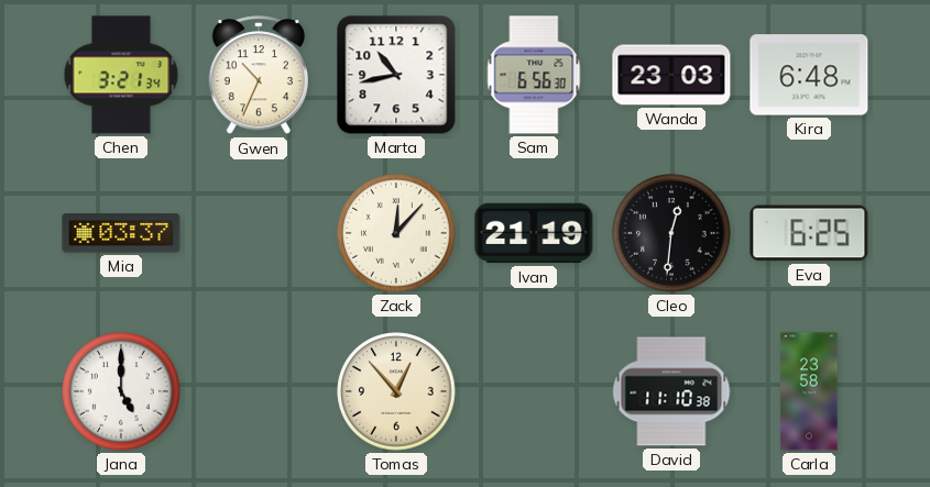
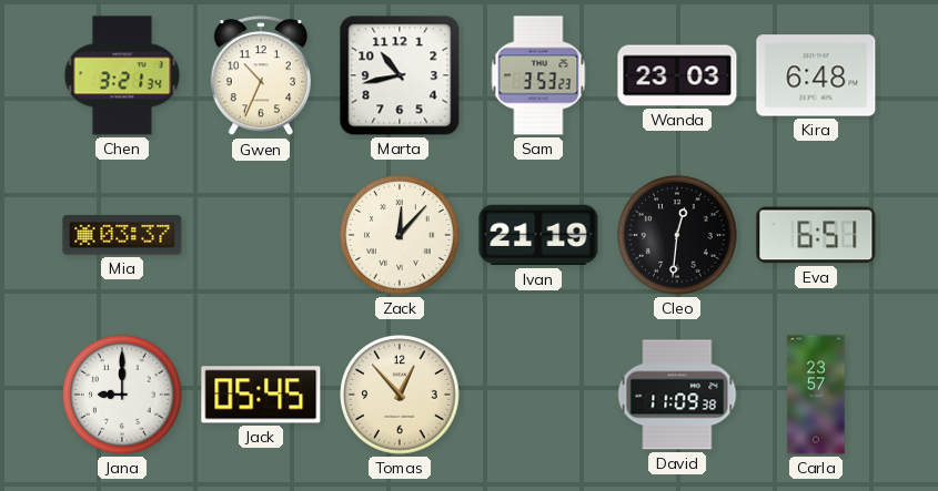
Sam: 6:56 -> 3:53 (538, 75)
Eva: 6:25 -> 6:51 (816, 235)
Jana: 5:00 -> 9:00 (122, 395)
Jack: none -> 05:45 (261, 395)
David: 11:10 -> 11:09 (677, 395)
Carla: 23:58 -> 23:57 (816, 395)
